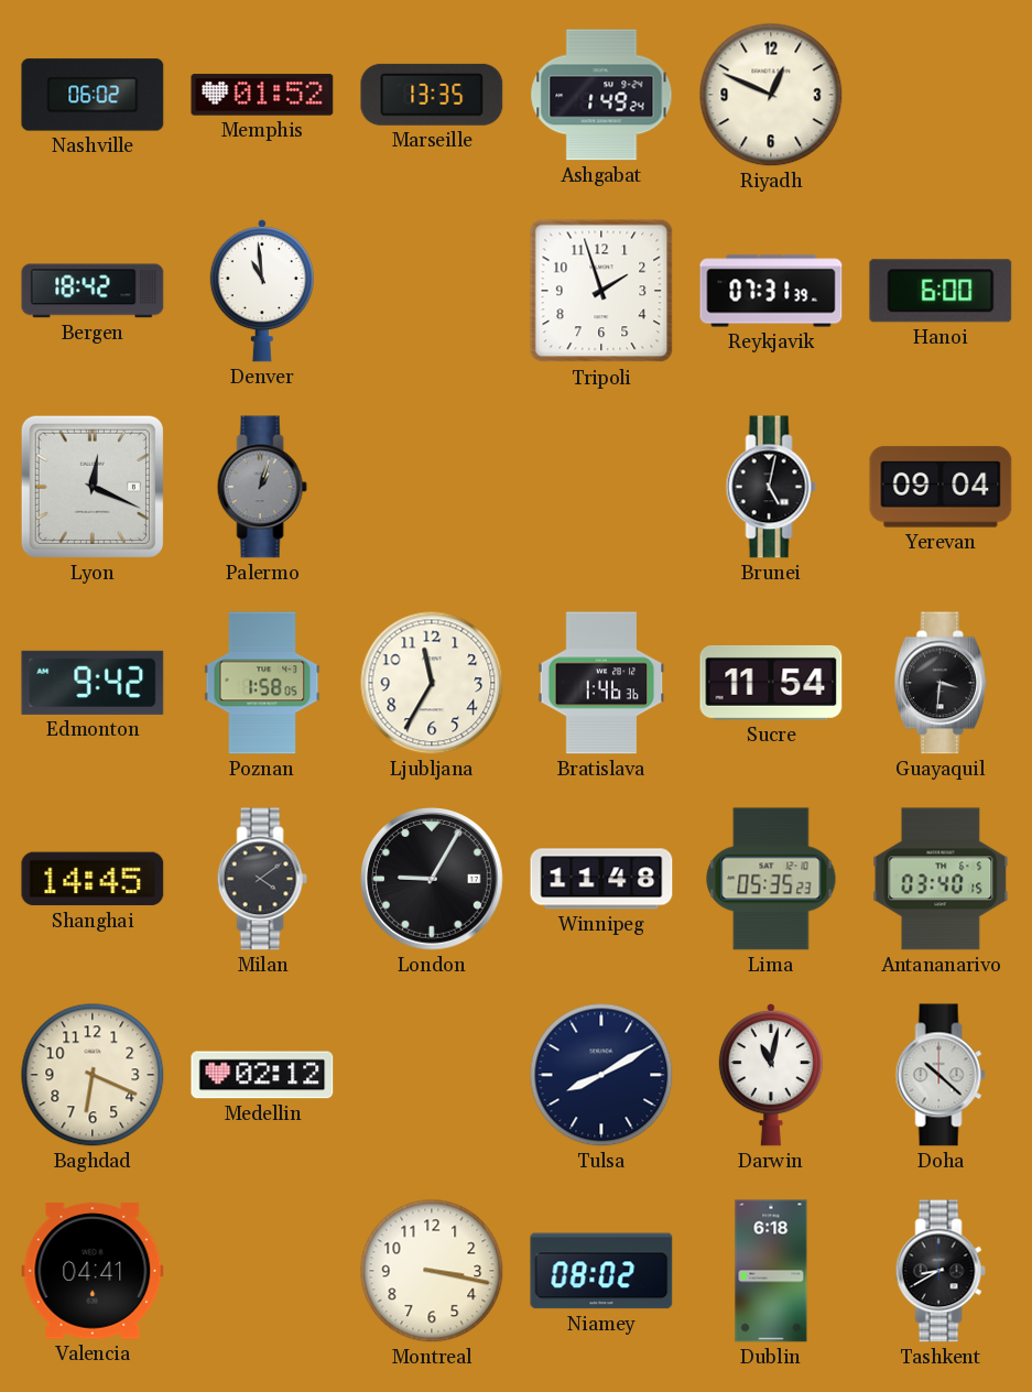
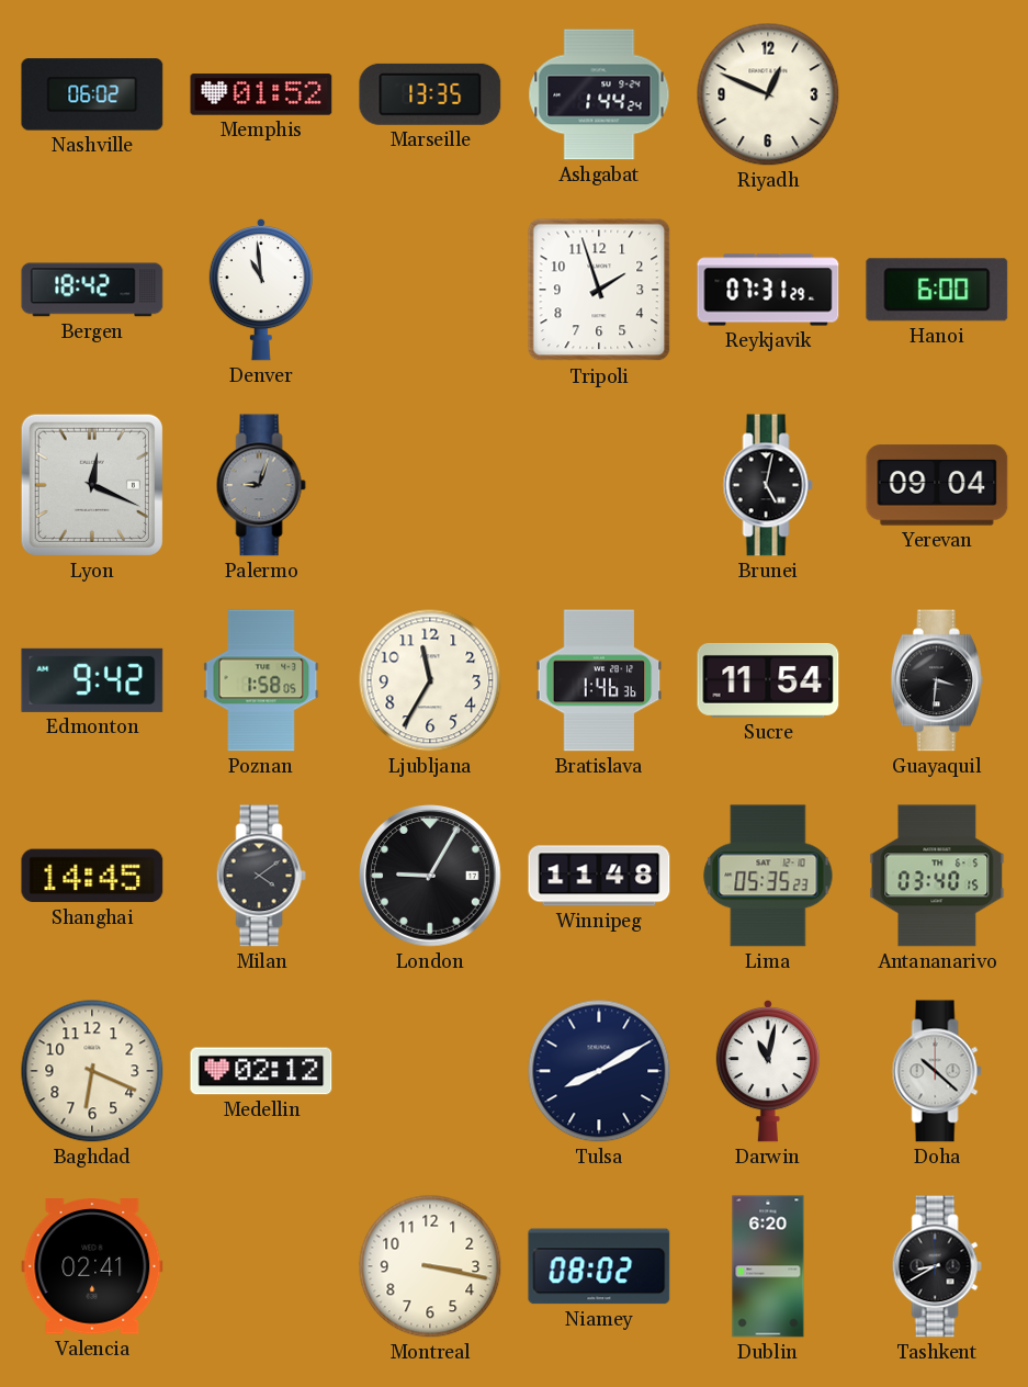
Ashgabat: 1:49 -> 1:44 (599, 94)
Reykjavik: 07:31:39 -> 07:31:29 (768, 290)
Palermo: 1:03 -> 9:03 (261, 485)
Valencia: 04:41 -> 02:41 (92, 1266)
Dublin: 6:18 -> 6:20 (768, 1266)
